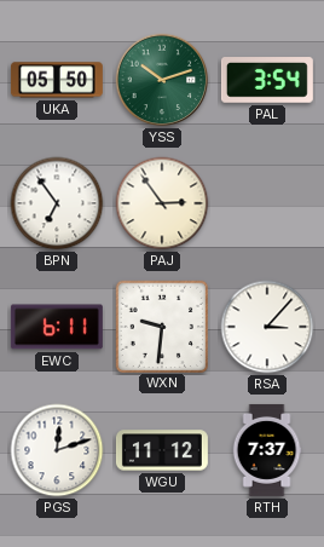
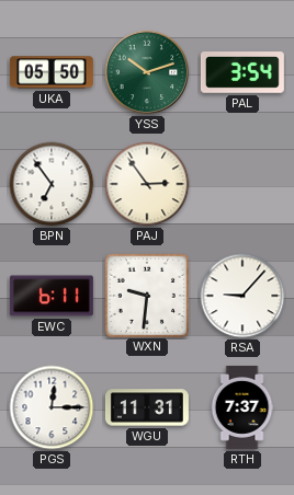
RSA: 3:07 -> 9:07 (242, 296)
PGS: 12:12 -> 12:15 (52, 407)
WGU: 11:12 -> 11:31 (147, 407)
